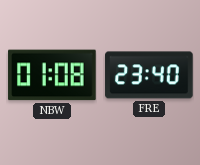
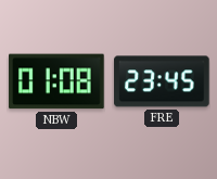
FRE: 23:40 -> 23:45 (162, 81)
